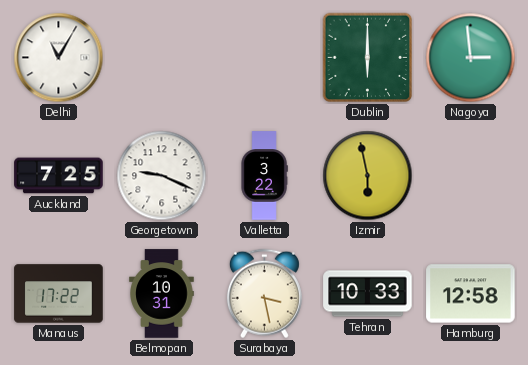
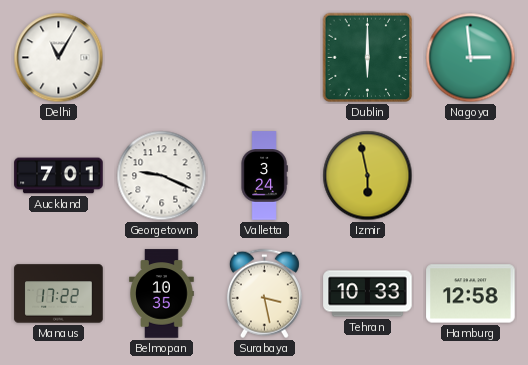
Auckland: 7:25 -> 7:01 (59, 176)
Valletta: 3:22 -> 3:24 (264, 176)
Belmopan: 10:31 -> 10:35 (162, 294)
